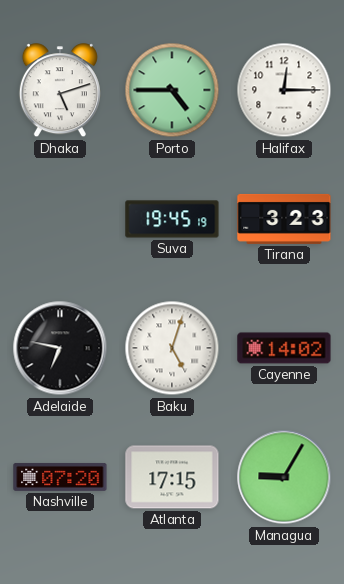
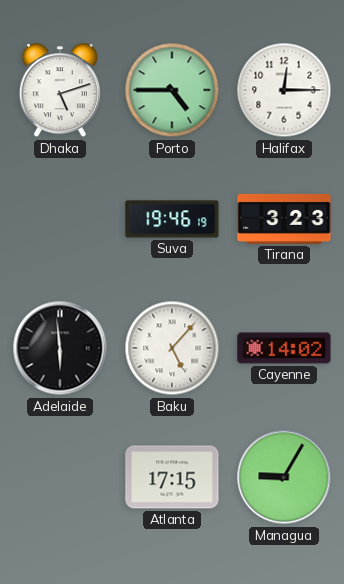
Suva: 19:45 -> 19:46 (172, 219)
Adelaide: 6:47 -> 5:59 (60, 348)
Baku: 5:03 -> 5:07 (172, 348)
Nashville: 07:20 -> none (60, 477)
